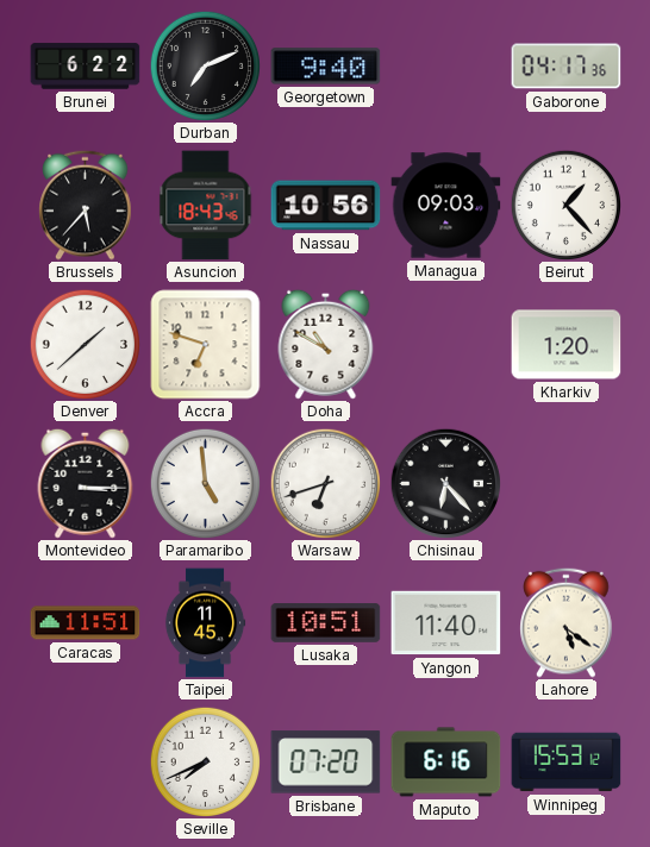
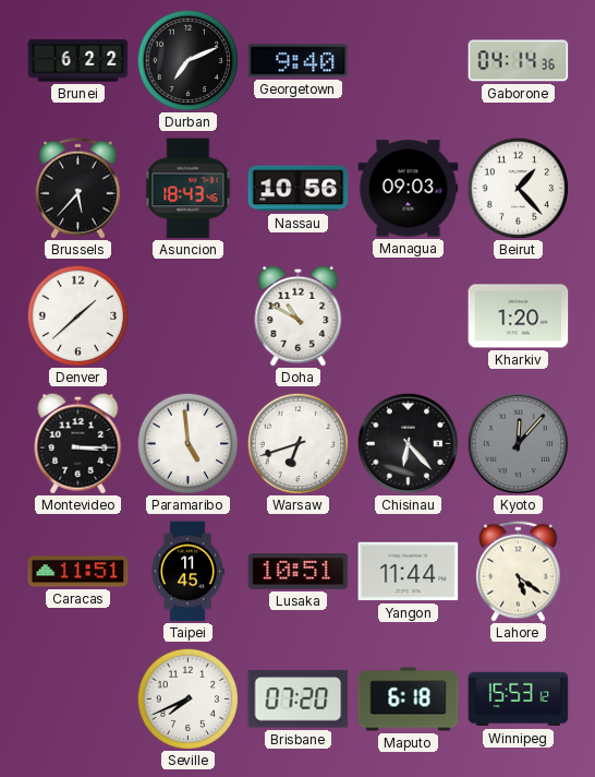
Gaborone: 04:17 -> 04:14 (519, 61)
Accra: 6:48 -> none (206, 345)
Kyoto: none -> 12:07 (518, 443)
Yangon: 11:40 -> 11:44 (409, 572)
Maputo: 6:16 -> 6:18 (409, 700)
